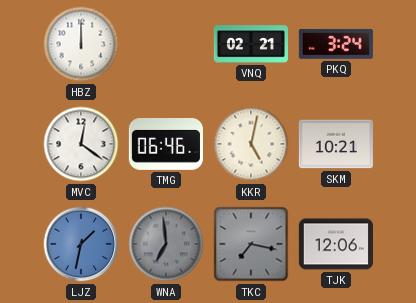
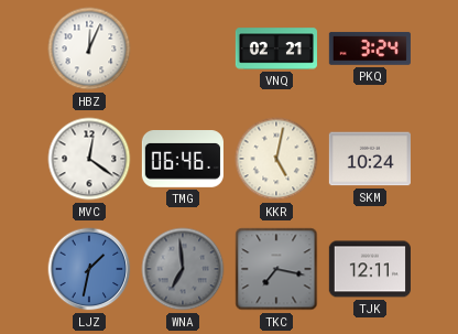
HBZ: 12:00 -> 12:04 (89, 49)
SKM: 10:21 -> 10:24 (370, 159)
TJK: 12:06 -> 12:11 (370, 269)
